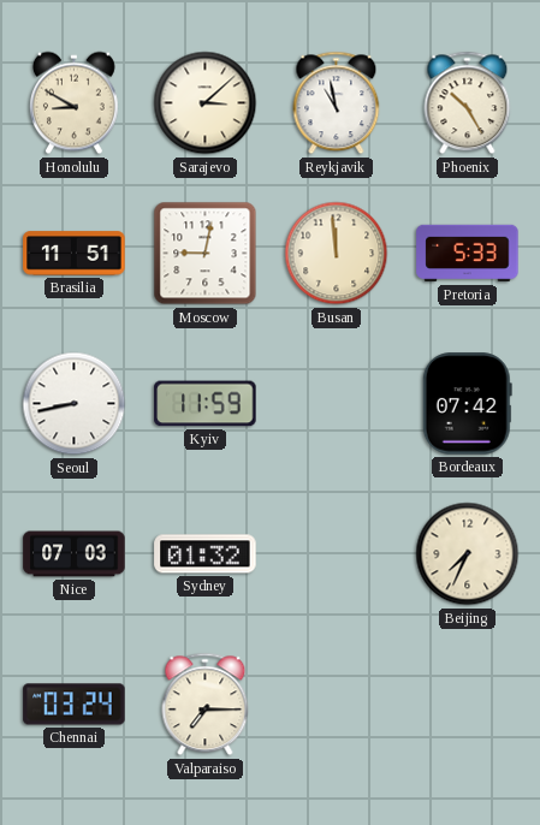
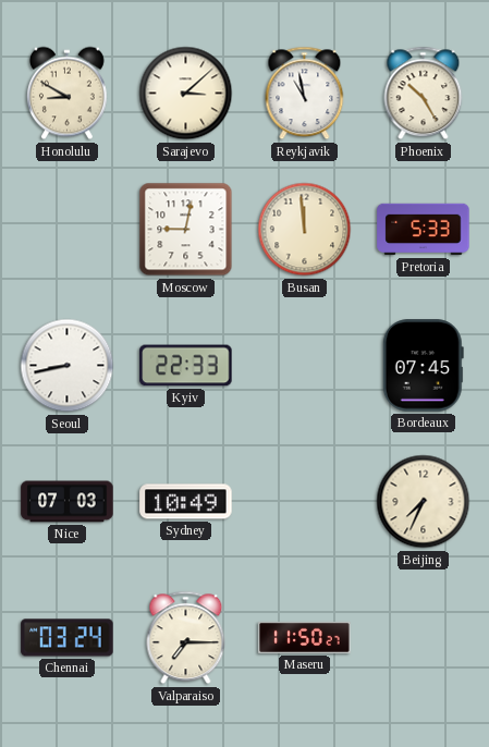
Brasilia: 11:51 -> none (75, 254)
Kyiv: 11:59 -> 22:33 (186, 366)
Bordeaux: 07:42 -> 07:45 (423, 366)
Sydney: 01:32 -> 10:49 (186, 502)
Maseru: none -> 11:50 (305, 637)
